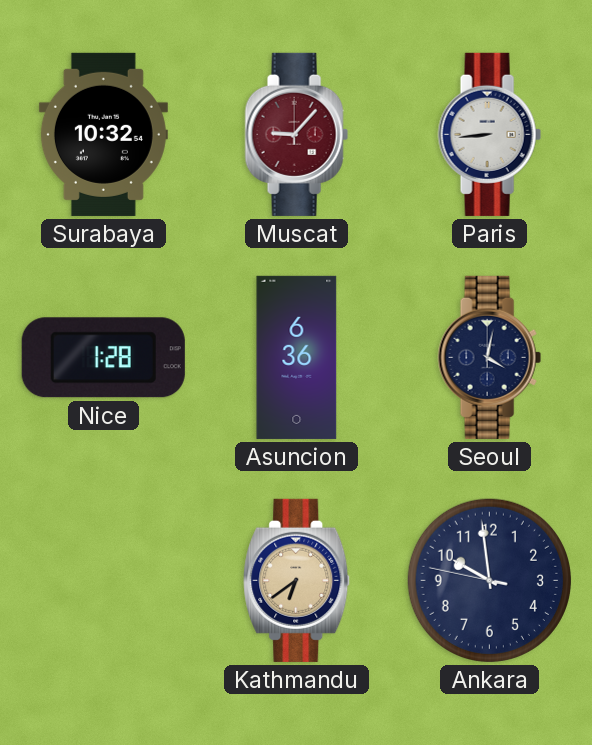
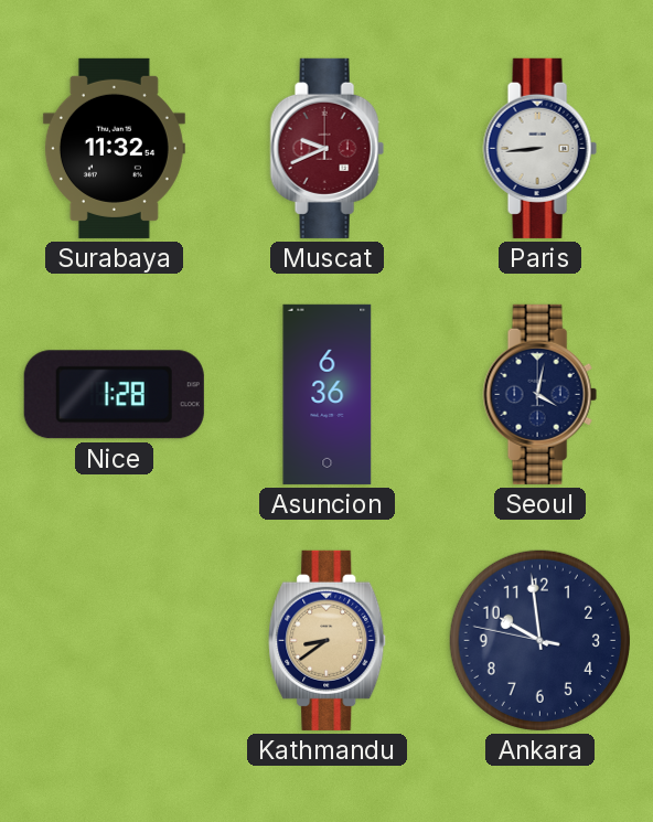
Surabaya: 10:32 -> 11:32 (114, 148)
Muscat: 9:07 -> 9:41 (326, 148)
Kathmandu: 6:39 -> 8:39 (328, 640)
